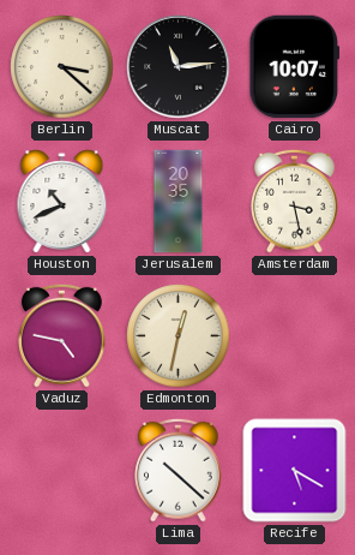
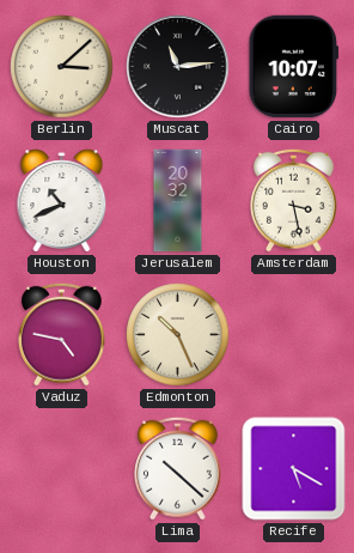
Berlin: 3:22 -> 3:08 (62, 67)
Jerusalem: 20:35 -> 20:32 (178, 201)
Edmonton: 12:32 -> 10:26 (178, 335)
